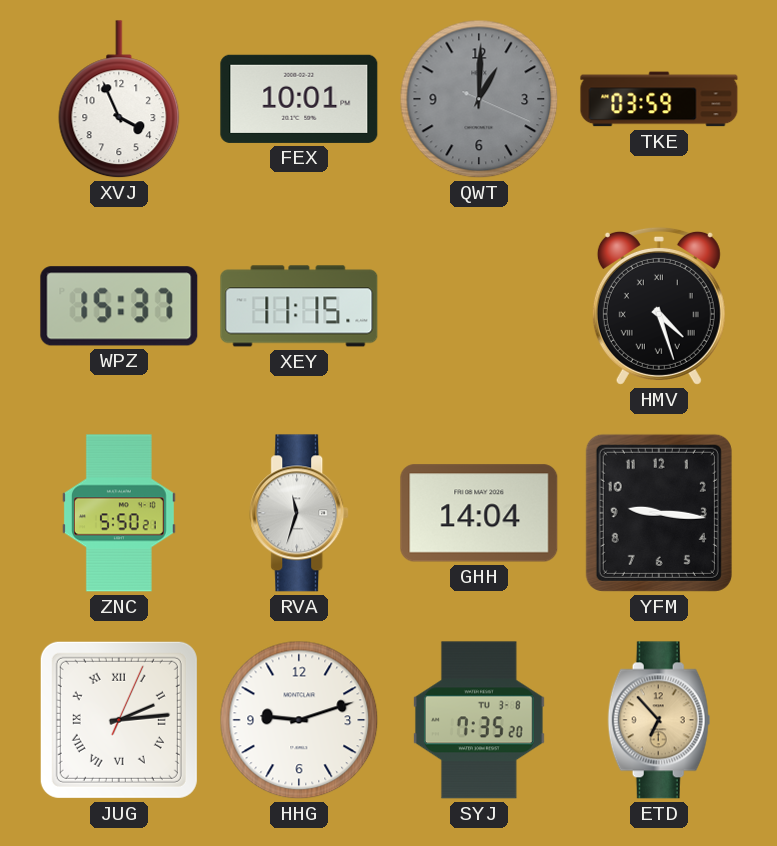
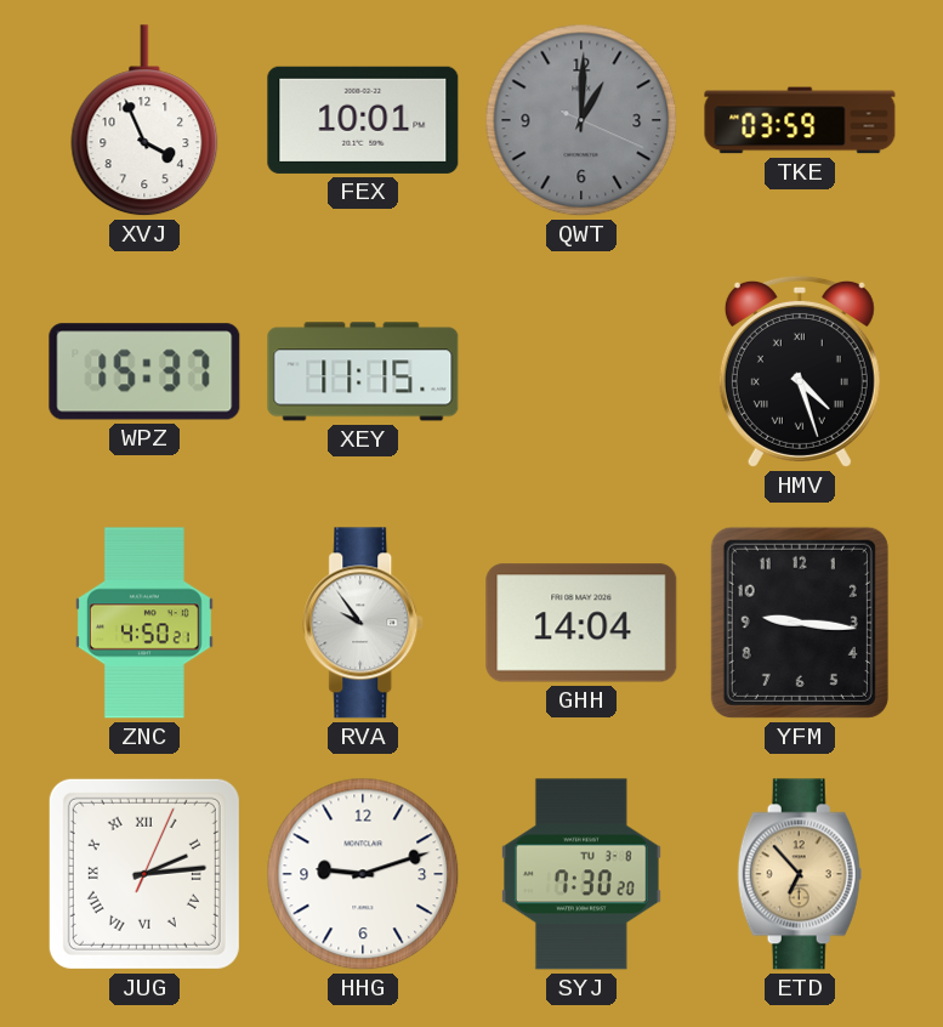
ZNC: 5:50 -> 4:50 (144, 623)
RVA: 11:33 -> 9:54 (364, 623)
SYJ: 7:35 -> 7:30 (581, 874)
